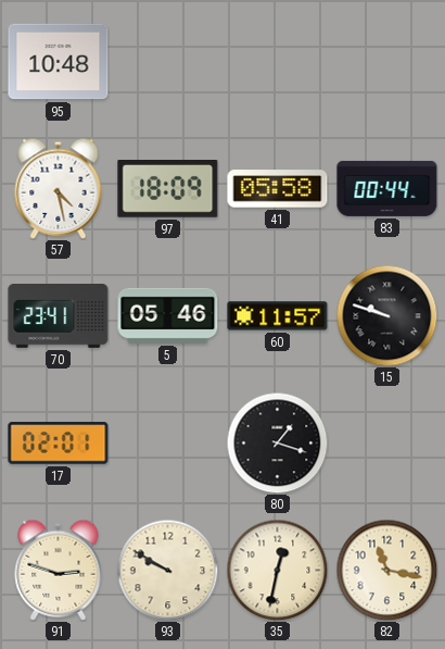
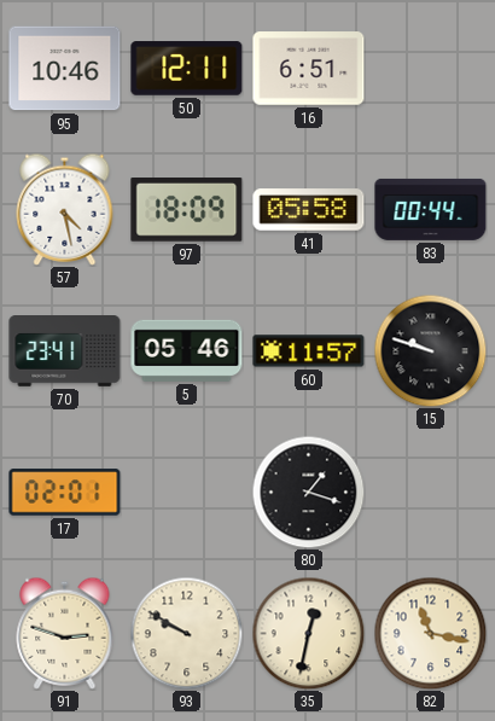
95: 10:48 -> 10:46 (65, 69)
50: none -> 12:11 (187, 69)
16: none -> 6:51 (309, 69)
